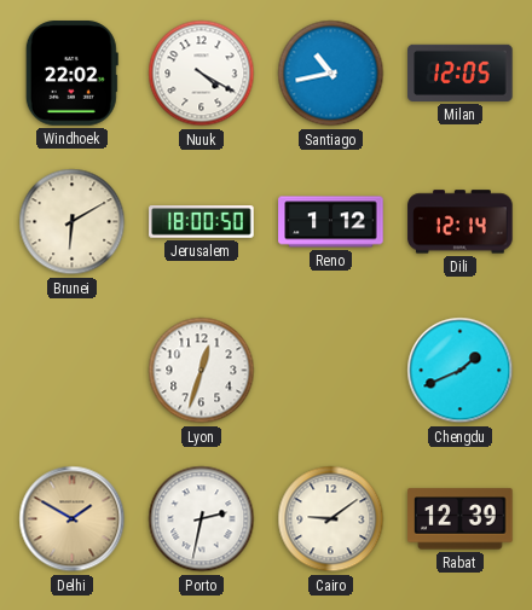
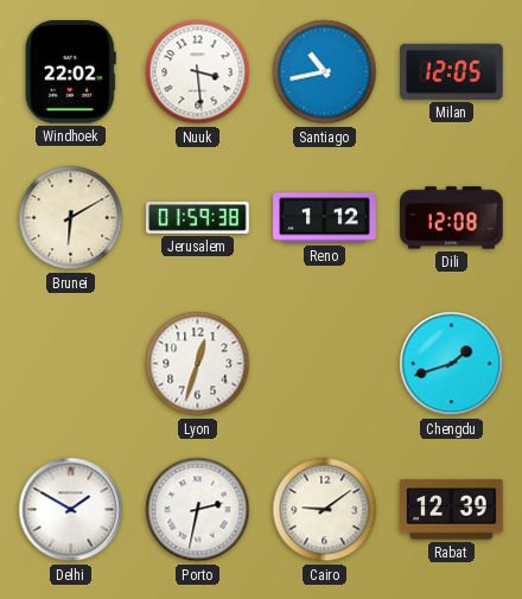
Nuuk: 4:20 -> 3:29 (198, 72)
Jerusalem: 18:00 -> 01:59 (198, 218)
Dili: 12:14 -> 12:08 (452, 218)
Chengdu: 1:41 -> 1:42 (452, 364)
Delhi dial: champagne -> white (71, 510)
